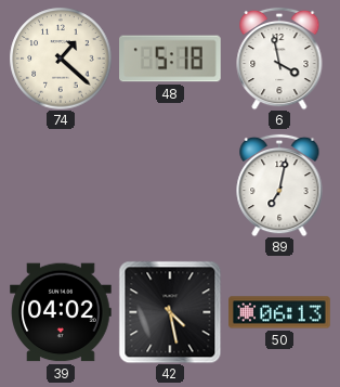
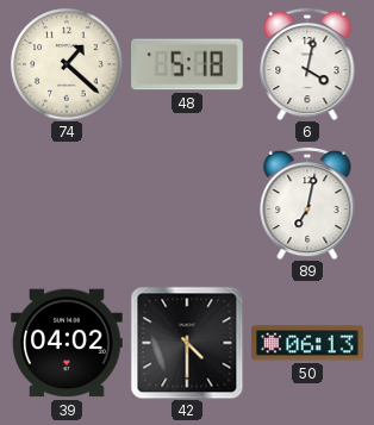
6: 3:58 -> 4:02 (307, 64)
42: 4:28 -> 4:30 (187, 343)
